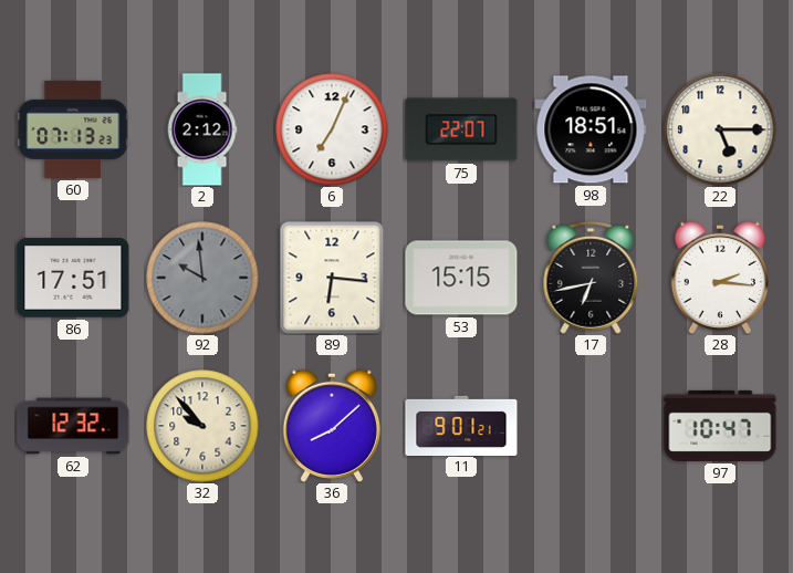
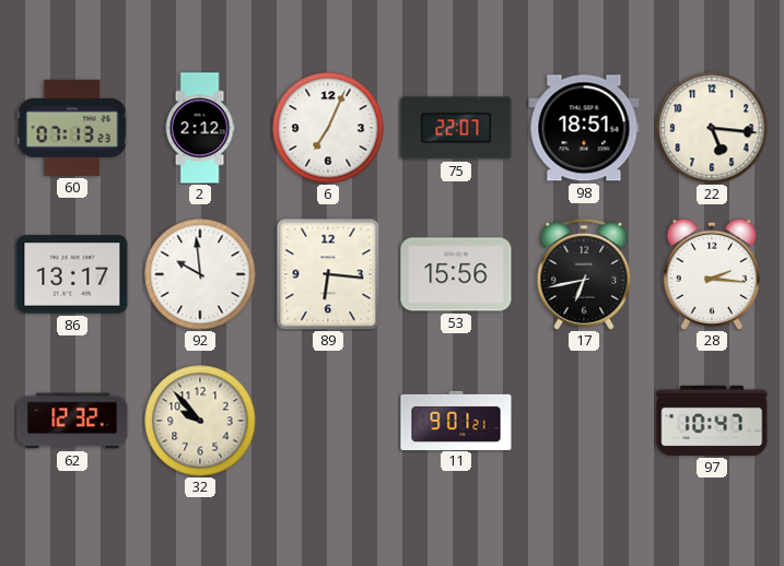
22: 5:15 -> 5:16 (712, 128)
86: 17:51 -> 13:17 (72, 274)
92 dial: grey -> white (200, 274)
53: 15:15 -> 15:56 (456, 274)
36: 8:08 -> none (331, 426)
